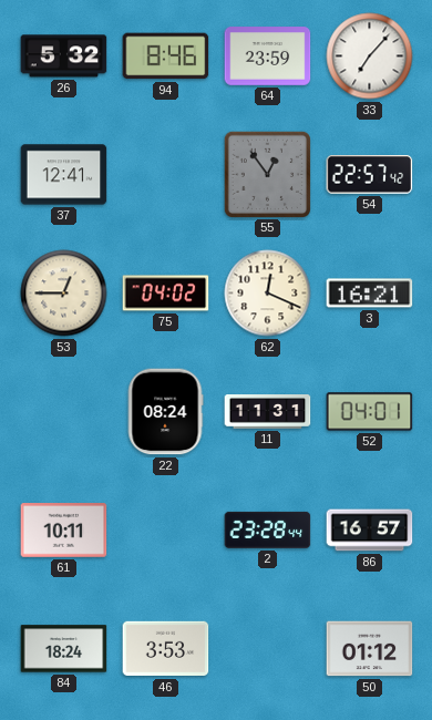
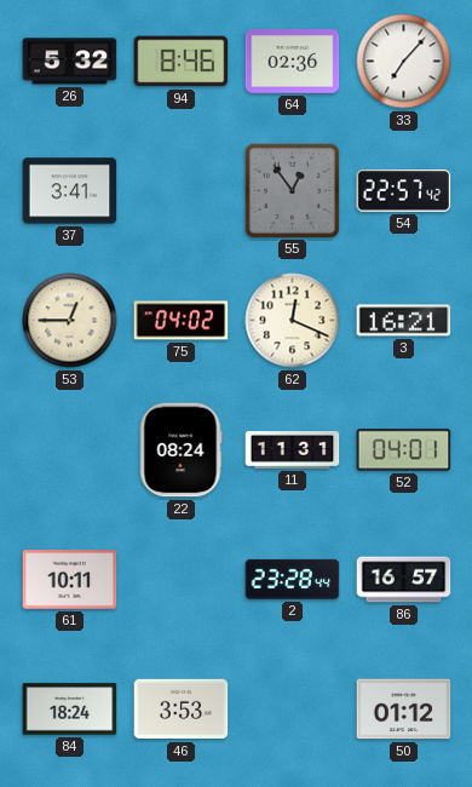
64: 23:59 -> 02:36 (293, 62)
37: 12:41 -> 3:41 (70, 191)
